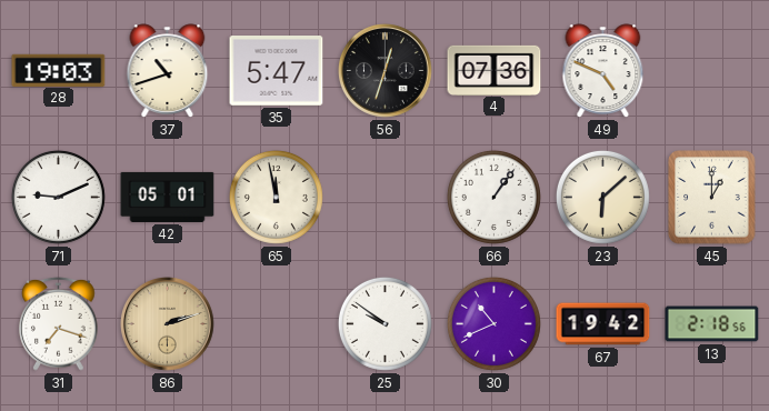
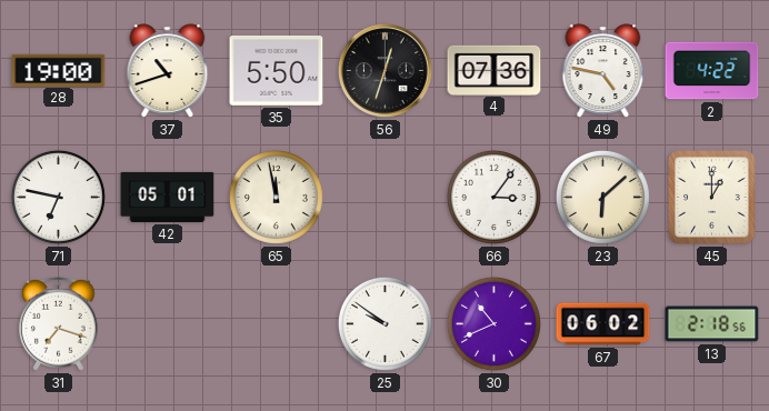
28: 19:03 -> 19:00 (59, 70)
35: 5:47 -> 5:50 (277, 71)
49: 4:49 -> 4:47 (603, 71)
2: none -> 4:22 (712, 71)
71: 9:11 -> 6:47 (58, 197)
66: 1:06 -> 3:06 (493, 197)
86: 2:12 -> none (168, 324)
67: 19:42 -> 06:02 (603, 324)
